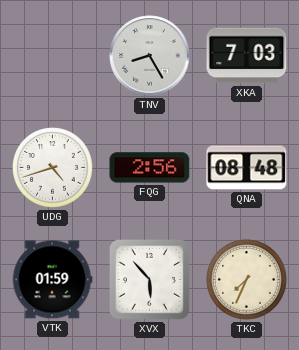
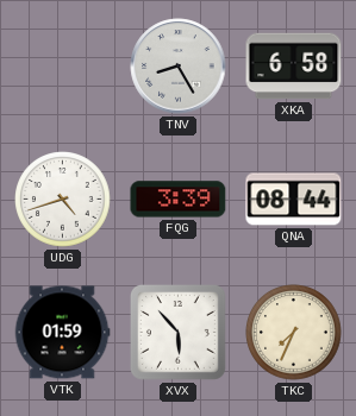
XKA: 7:03 -> 6:58 (294, 67)
FQG: 2:56 -> 3:39 (179, 200)
QNA: 08:48 -> 08:44 (294, 200)
